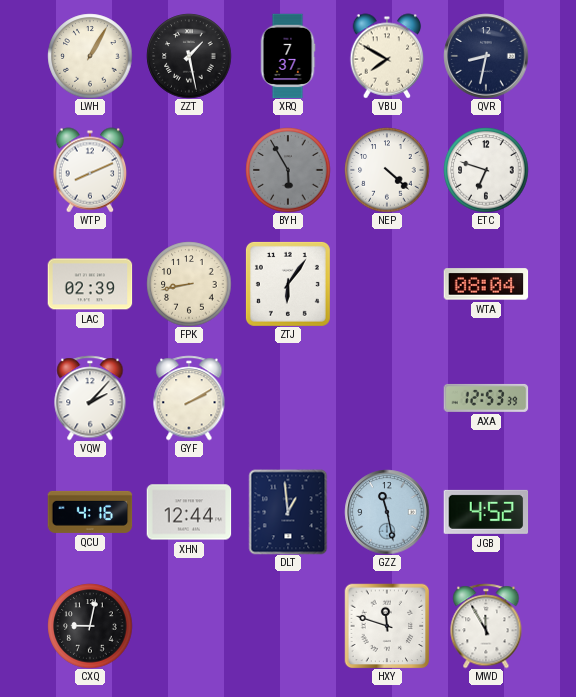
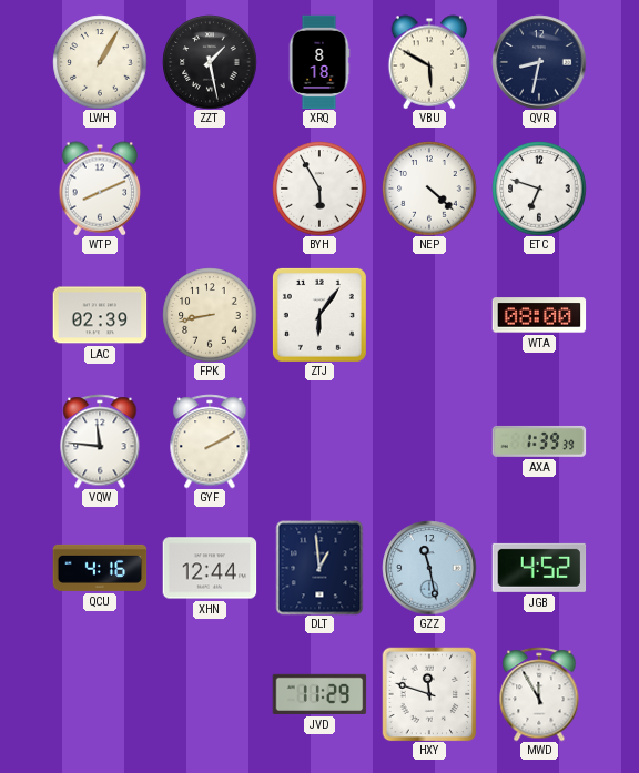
XRQ: 7:37 -> 8:18 (319, 62)
VBU: 7:50 -> 5:50 (429, 62)
BYH dial: grey -> white (319, 189)
WTA: 08:04 -> 08:00 (539, 315)
VQW: 2:07 -> 11:46 (100, 441)
AXA: 12:53 -> 1:39 (539, 441)
CXQ: 9:02 -> none (90, 626)
JVD: none -> 11:29 (319, 694)
